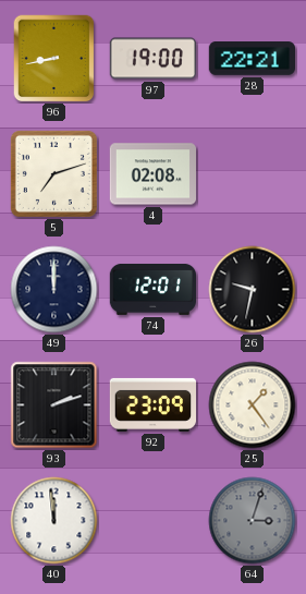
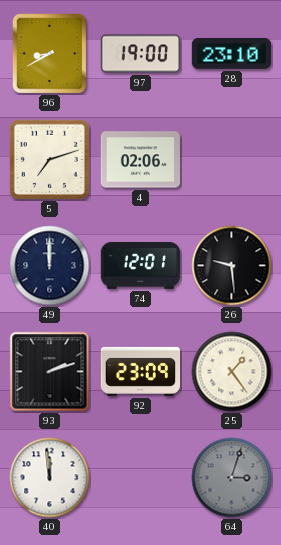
96: 8:43 -> 8:40 (50, 54)
28: 22:21 -> 23:10 (231, 54)
4: 02:08 -> 02:06 (140, 160)
26: 9:32 -> 9:29 (232, 266)
